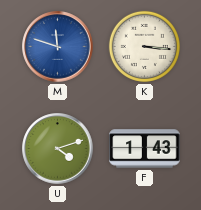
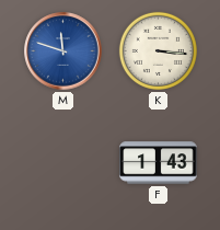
U: 4:12 -> none (58, 149)
